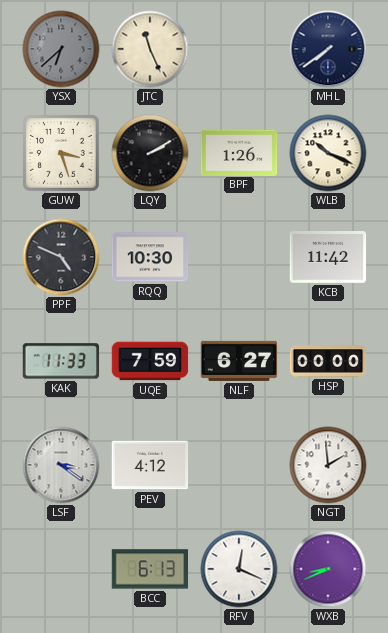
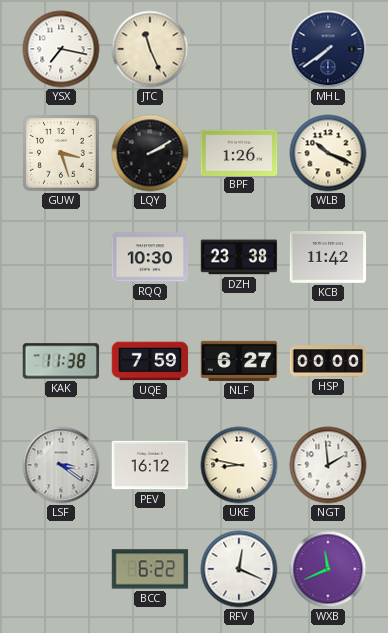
YSX: 6:38 -> 7:17 (61, 49)
YSX dial: grey -> white (61, 49)
PPF: 4:49 -> none (61, 257)
DZH: none -> 23:38 (239, 257)
KAK: 11:33 -> 11:38 (61, 361)
PEV: 4:12 -> 16:12 (150, 465)
UKE: none -> 8:47 (239, 465)
BCC: 6:13 -> 6:22 (150, 569)
WXB: 8:41 -> 11:41 (328, 569)
